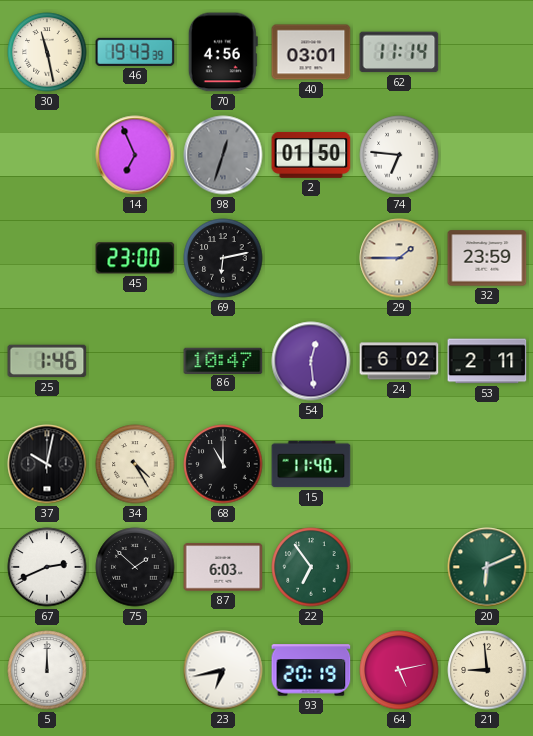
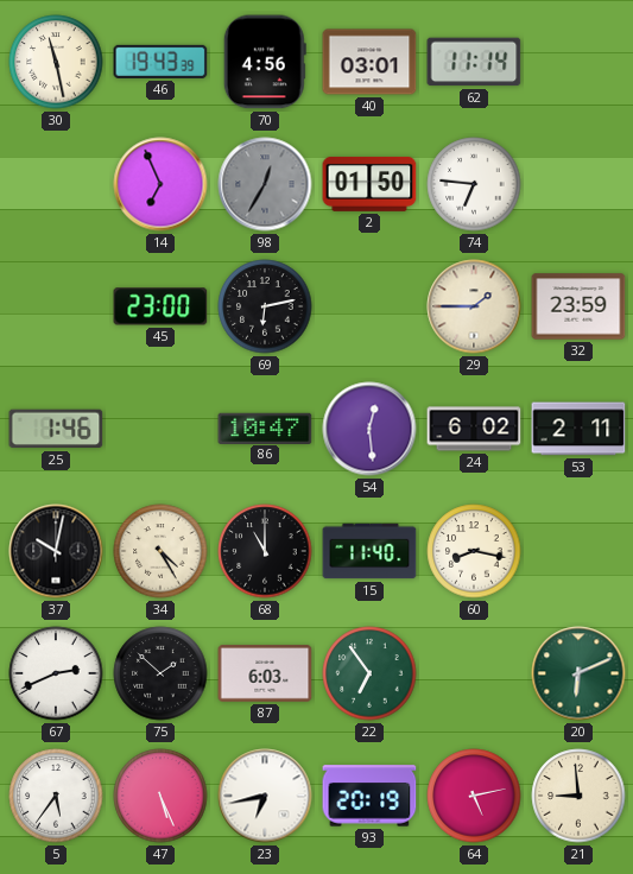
98: 12:33 -> 12:35 (265, 184)
60: none -> 8:17 (474, 551)
5: 12:00 -> 5:36 (56, 796)
47: none -> 5:26 (160, 796)
